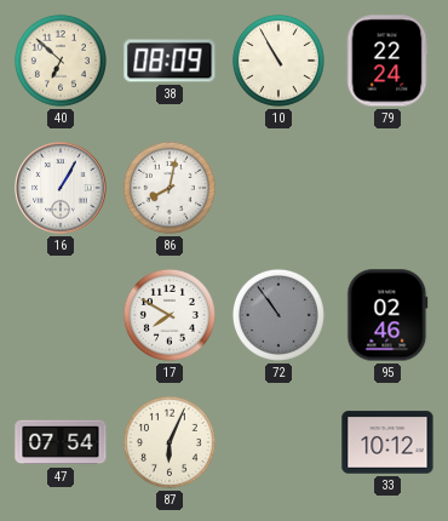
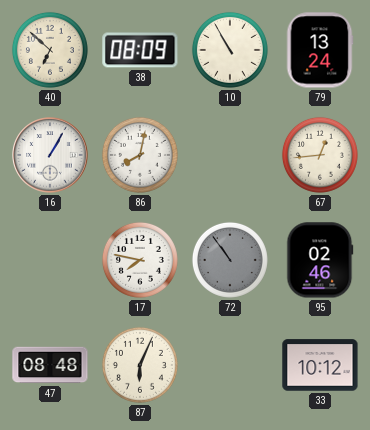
79: 22:24 -> 13:24 (320, 50)
67: none -> 12:44 (320, 155)
17: 7:50 -> 7:47 (140, 260)
47: 07:54 -> 08:48 (50, 365)
